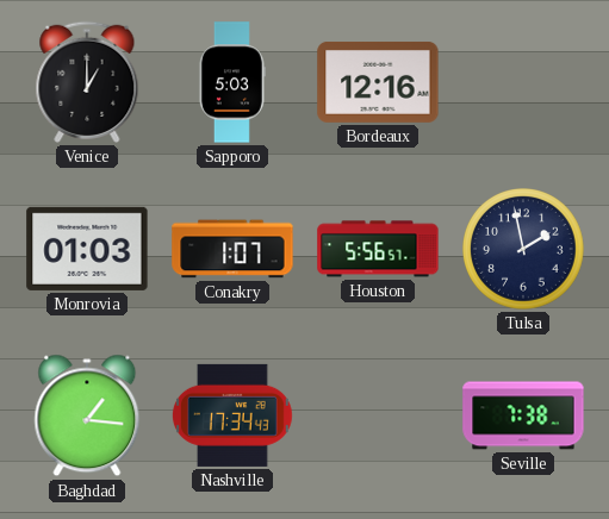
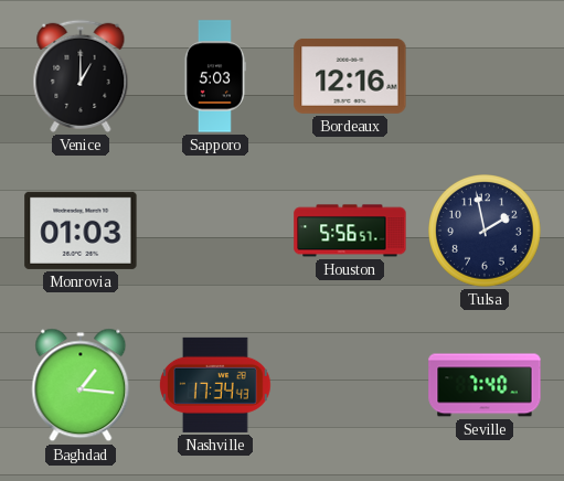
Conakry: 1:07 -> none (232, 249)
Seville: 7:38 -> 7:40 (485, 385)
